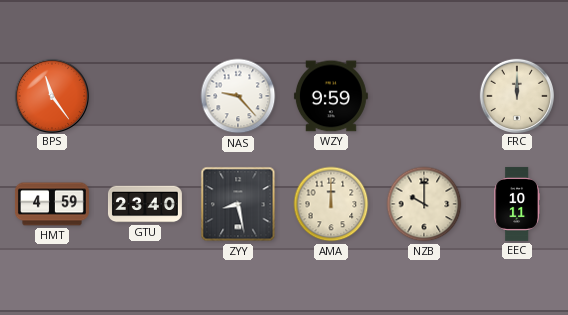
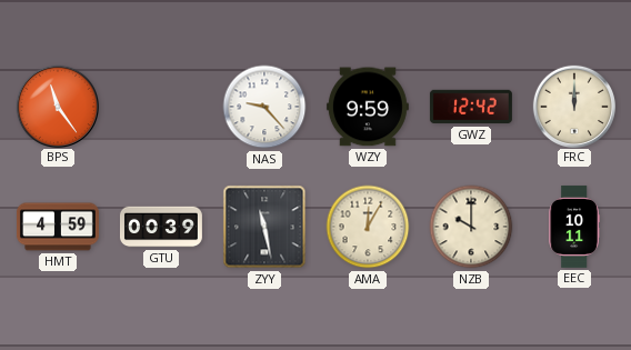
GWZ: none -> 12:42 (471, 107)
GTU: 23:40 -> 00:39 (161, 227)
ZYY: 8:28 -> 11:28 (264, 227)
AMA: 12:00 -> 12:05 (368, 227)
